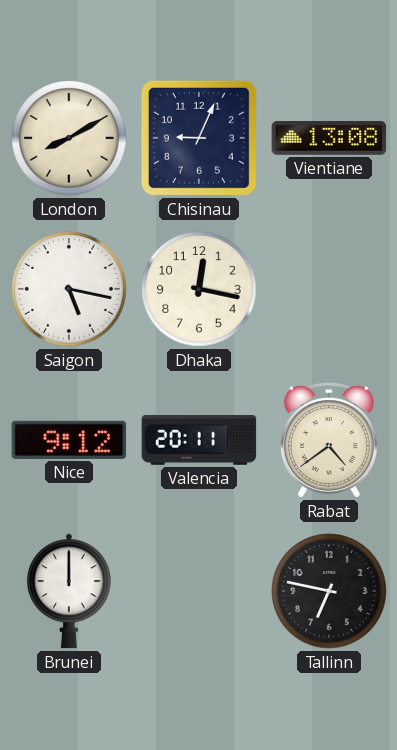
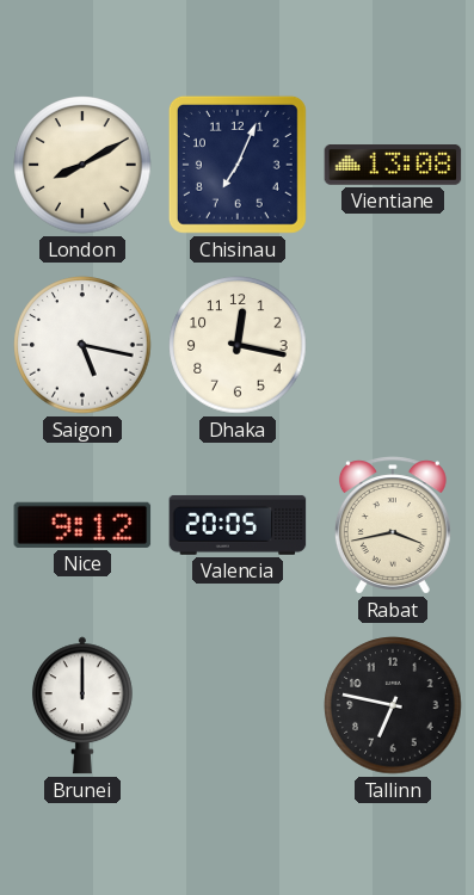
Chisinau: 9:04 -> 7:04 (238, 165)
Valencia: 20:11 -> 20:05 (238, 525)
Rabat: 4:39 -> 3:43 (393, 525)
